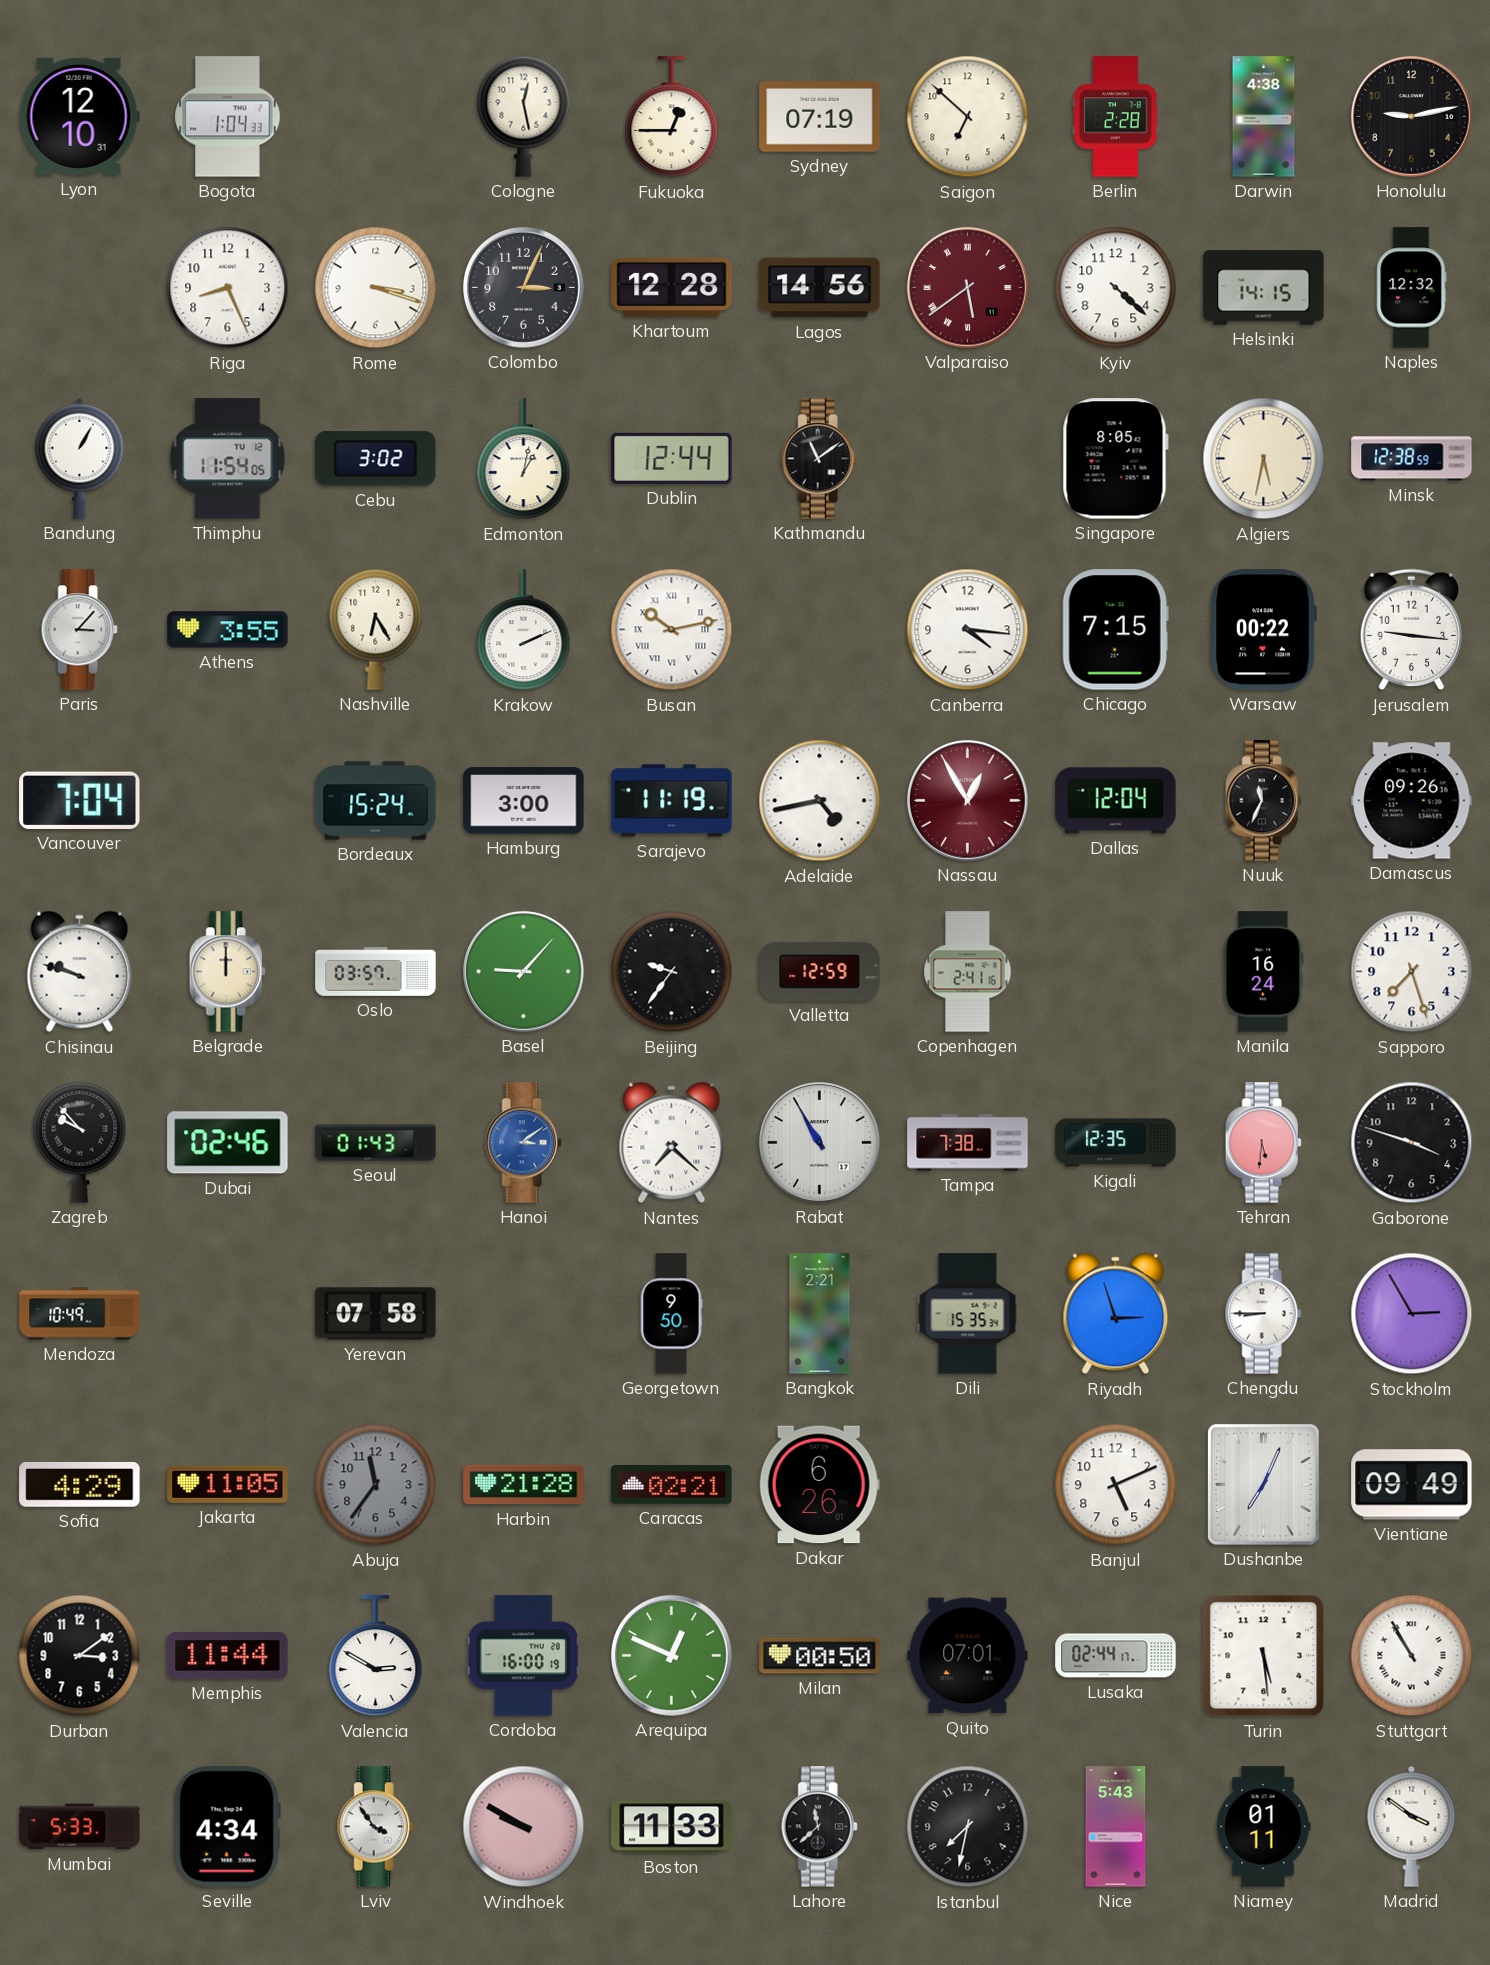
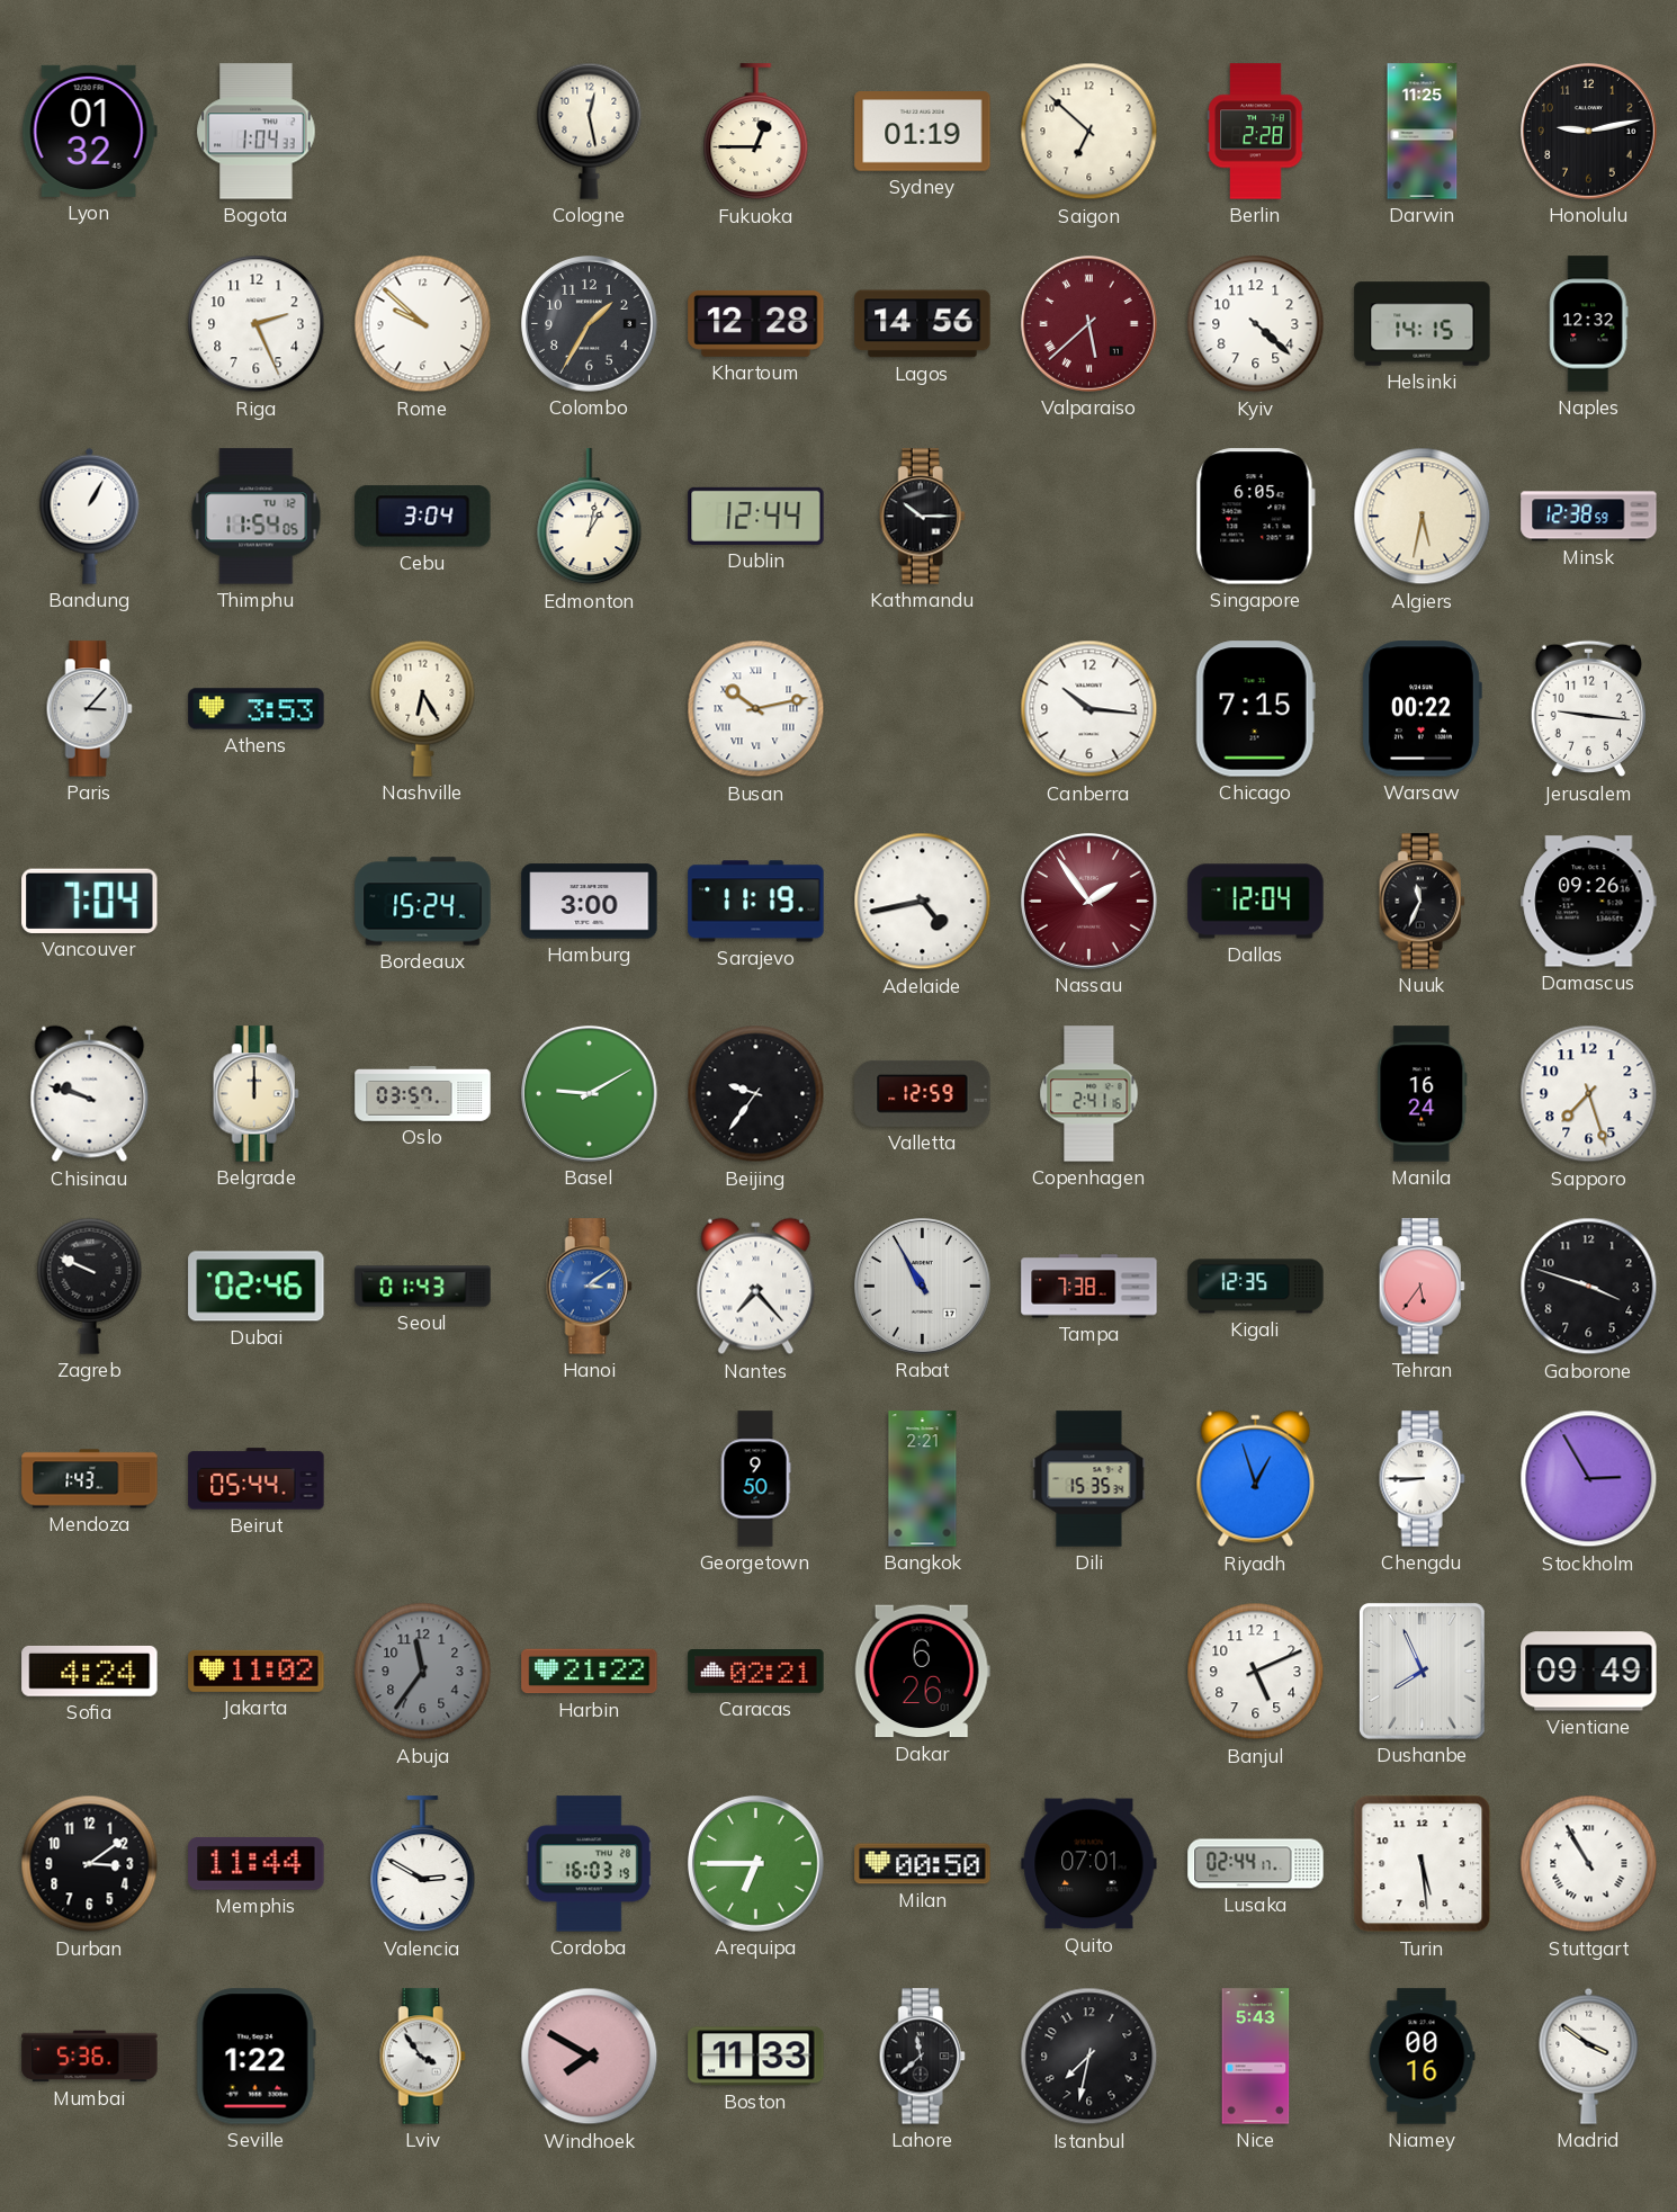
Lyon: 12:10 -> 01:32 (89, 131)
Sydney: 07:19 -> 01:19 (923, 132)
Darwin: 4:38 -> 11:25 (1423, 132)
Riga: 8:26 -> 2:26 (257, 324)
Rome: 3:18 -> 9:52 (423, 324)
Colombo: 3:04 -> 1:35 (590, 324)
Valparaiso: 5:39 -> 5:38 (1089, 324)
Cebu: 3:02 -> 3:04 (423, 517)
Kathmandu: 11:09 -> 10:15 (922, 517)
Singapore: 8:05 -> 6:05 (1255, 517)
Athens: 3:55 -> 3:53 (257, 709)
Krakow: 2:11 -> none (524, 630)
Canberra: 4:16 -> 10:16 (1089, 709)
Nassau: 12:55 -> 1:54 (1089, 902)
Basel: 9:07 -> 9:10 (590, 1094)
Zagreb: 9:53 -> 9:49 (90, 1286)
Nantes: 7:22 -> 7:23 (756, 1287)
Tehran: 5:31 -> 5:36 (1422, 1287)
Mendoza: 10:49 -> 1:43 (90, 1479)
Beirut: none -> 05:44 (257, 1479)
Yerevan: 07:58 -> none (376, 1314)
Riyadh: 2:57 -> 12:57 (1256, 1479)
Sofia: 4:29 -> 4:24 (90, 1671)
Jakarta: 11:05 -> 11:02 (257, 1671)
Harbin: 21:28 -> 21:22 (590, 1672)
Dushanbe: 7:04 -> 7:56 (1422, 1671)
Cordoba: 16:00 -> 16:03 (589, 1864)
Arequipa: 12:49 -> 6:45 (756, 1864)
Mumbai: 5:33 -> 5:36 (90, 2057)
Seville: 4:34 -> 1:22 (255, 2057)
Windhoek: 9:50 -> 7:50 (590, 2057)
Niamey: 01:11 -> 00:16 (1423, 2057)
